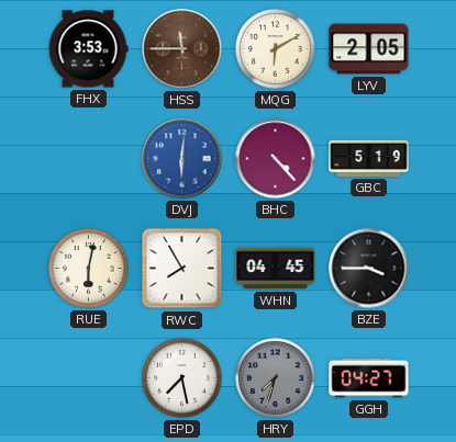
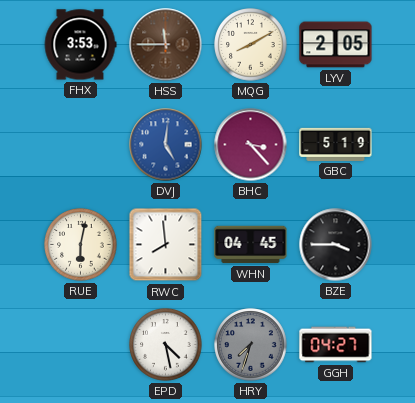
MQG: 6:10 -> 8:10 (251, 45)
DVJ: 6:01 -> 5:01 (166, 145)
BHC: 4:23 -> 3:23 (251, 145)
RWC: 7:55 -> 7:59 (166, 245)
EPD: 7:28 -> 4:28 (166, 345)
